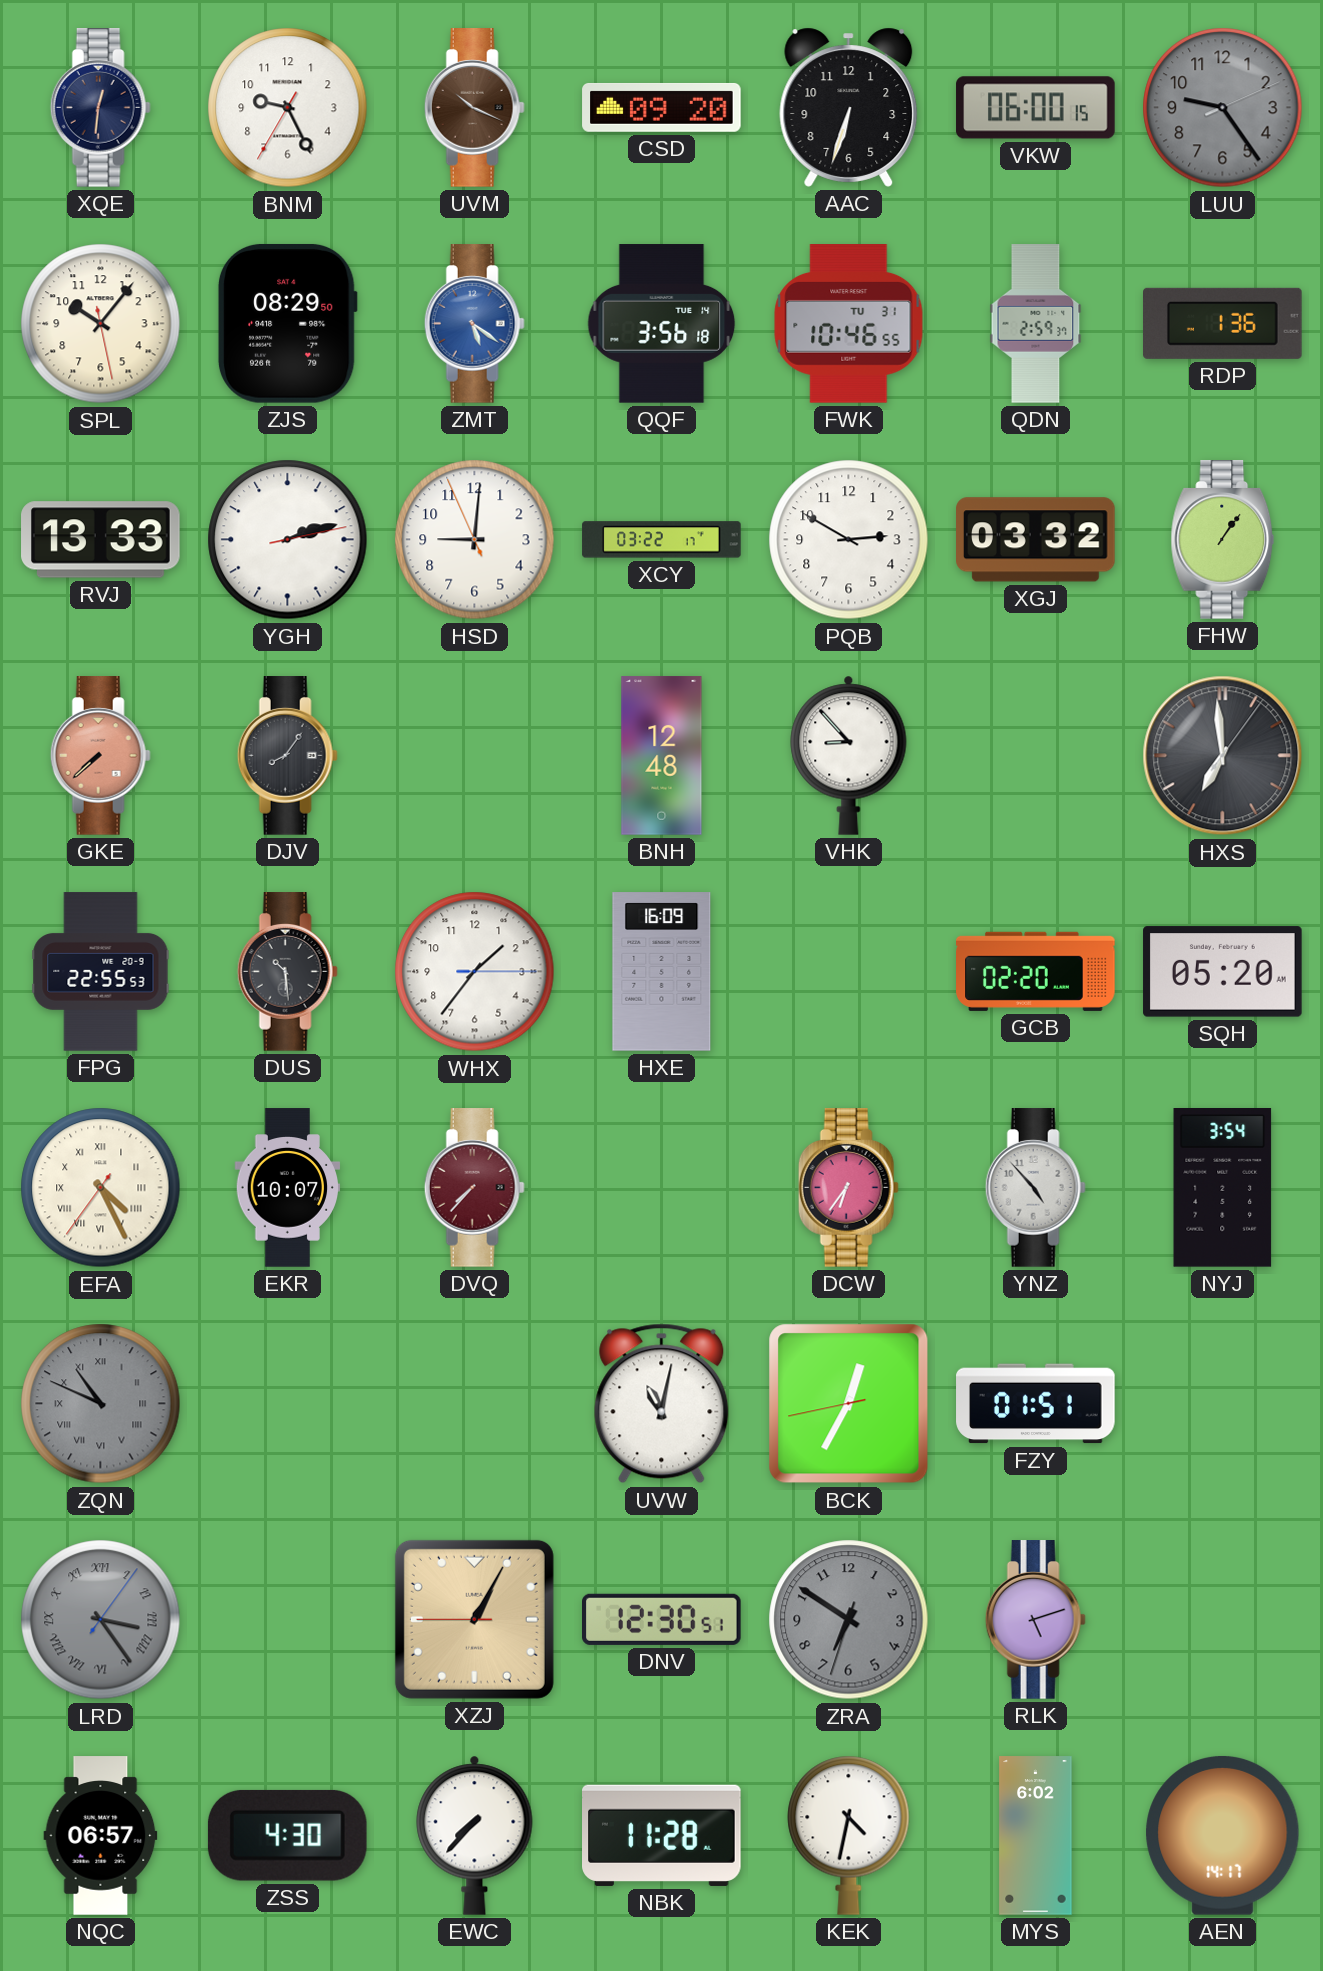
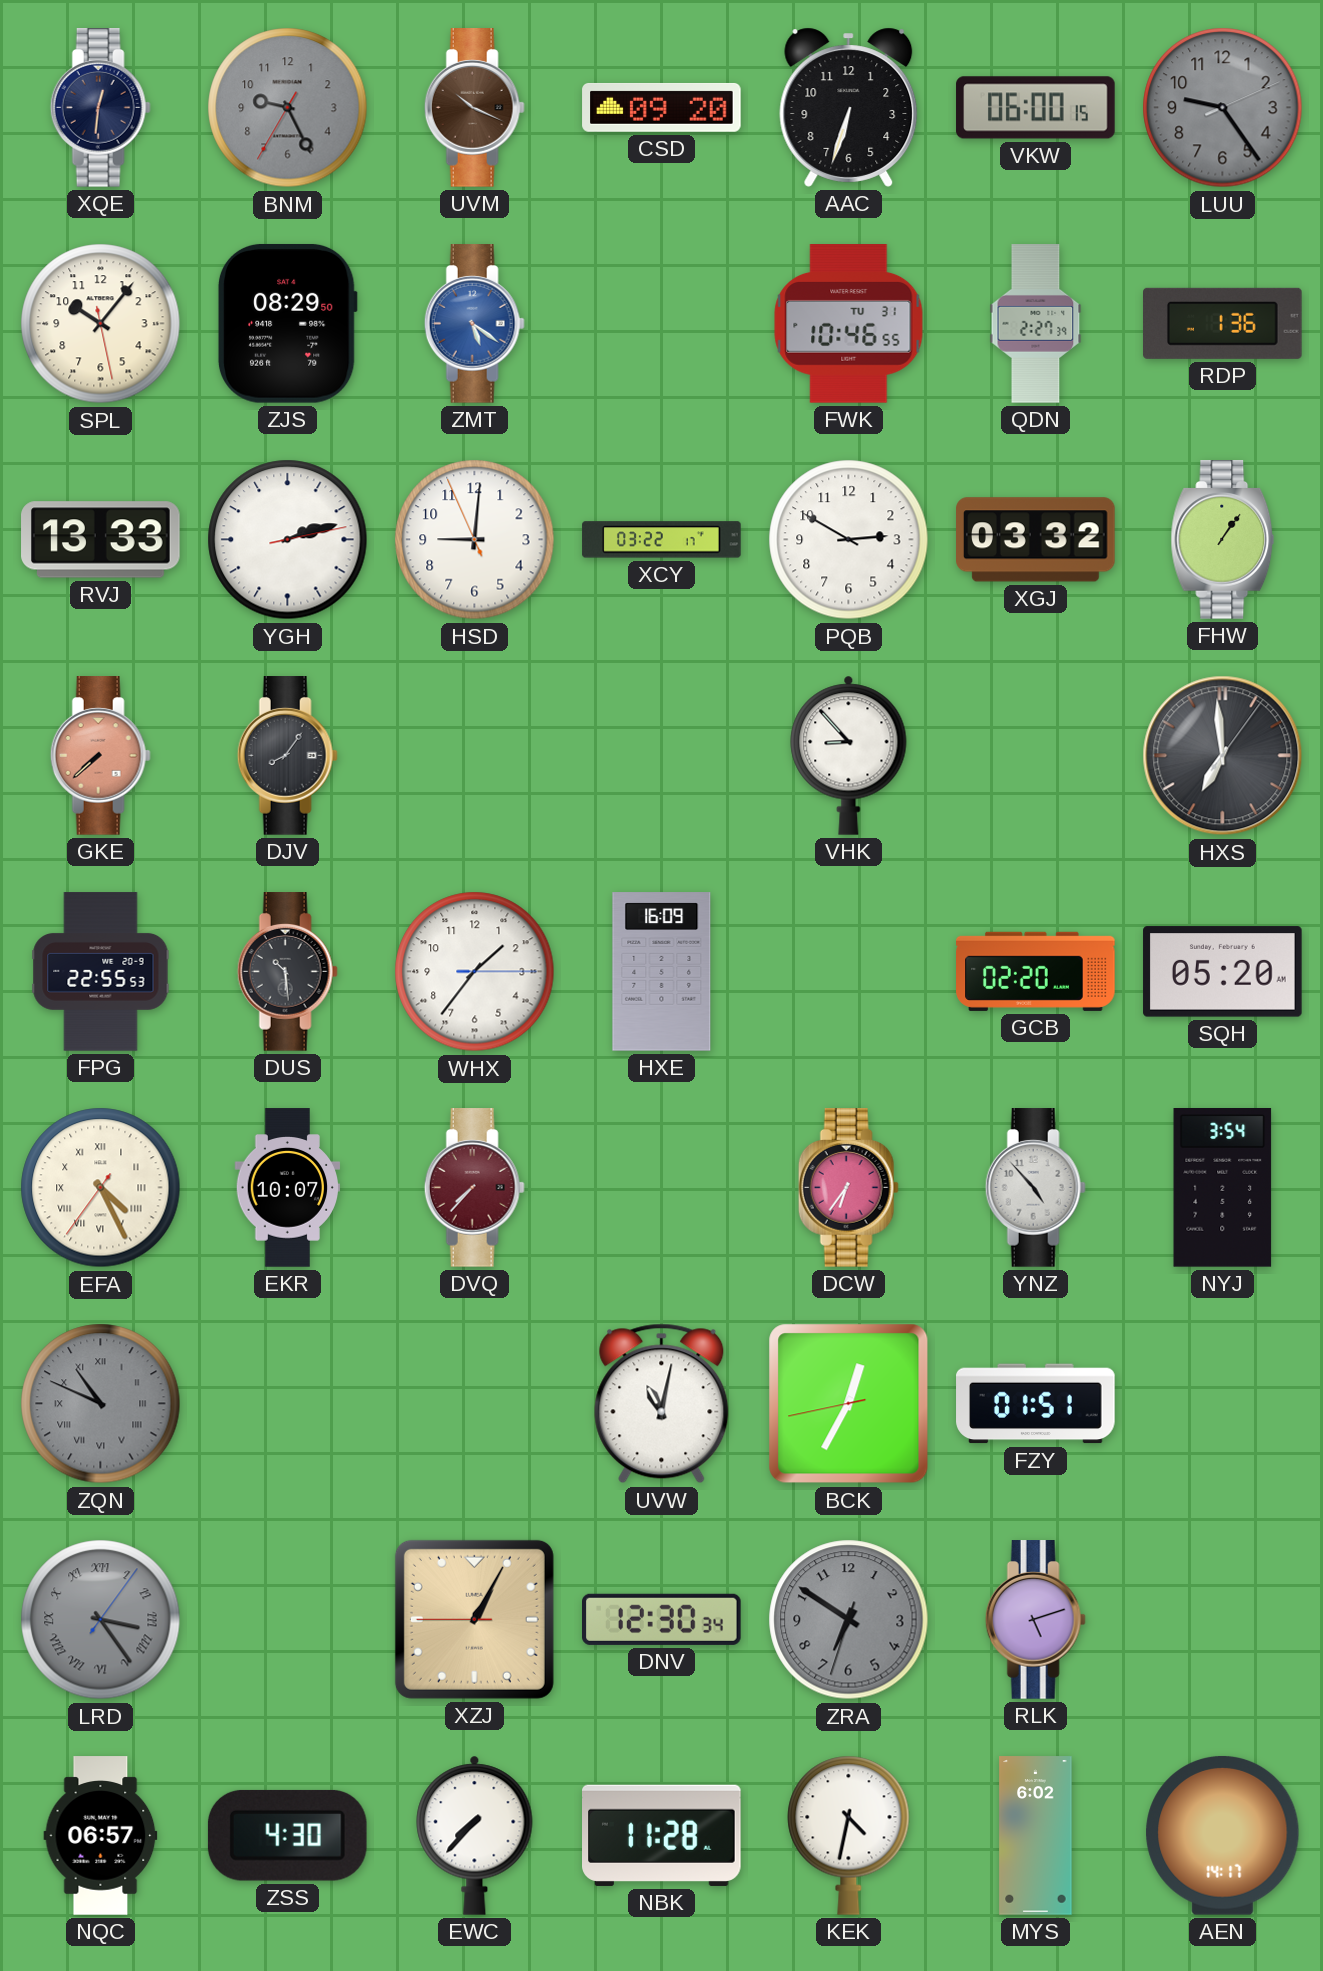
BNM dial: white -> grey (288, 108)
QQF: 3:56 -> none (662, 324)
QDN: 2:59 -> 2:27 (1036, 324)
BNH: 12:48 -> none (662, 756)
DNV: 12:30:51 -> 12:30:34 (662, 1619)
